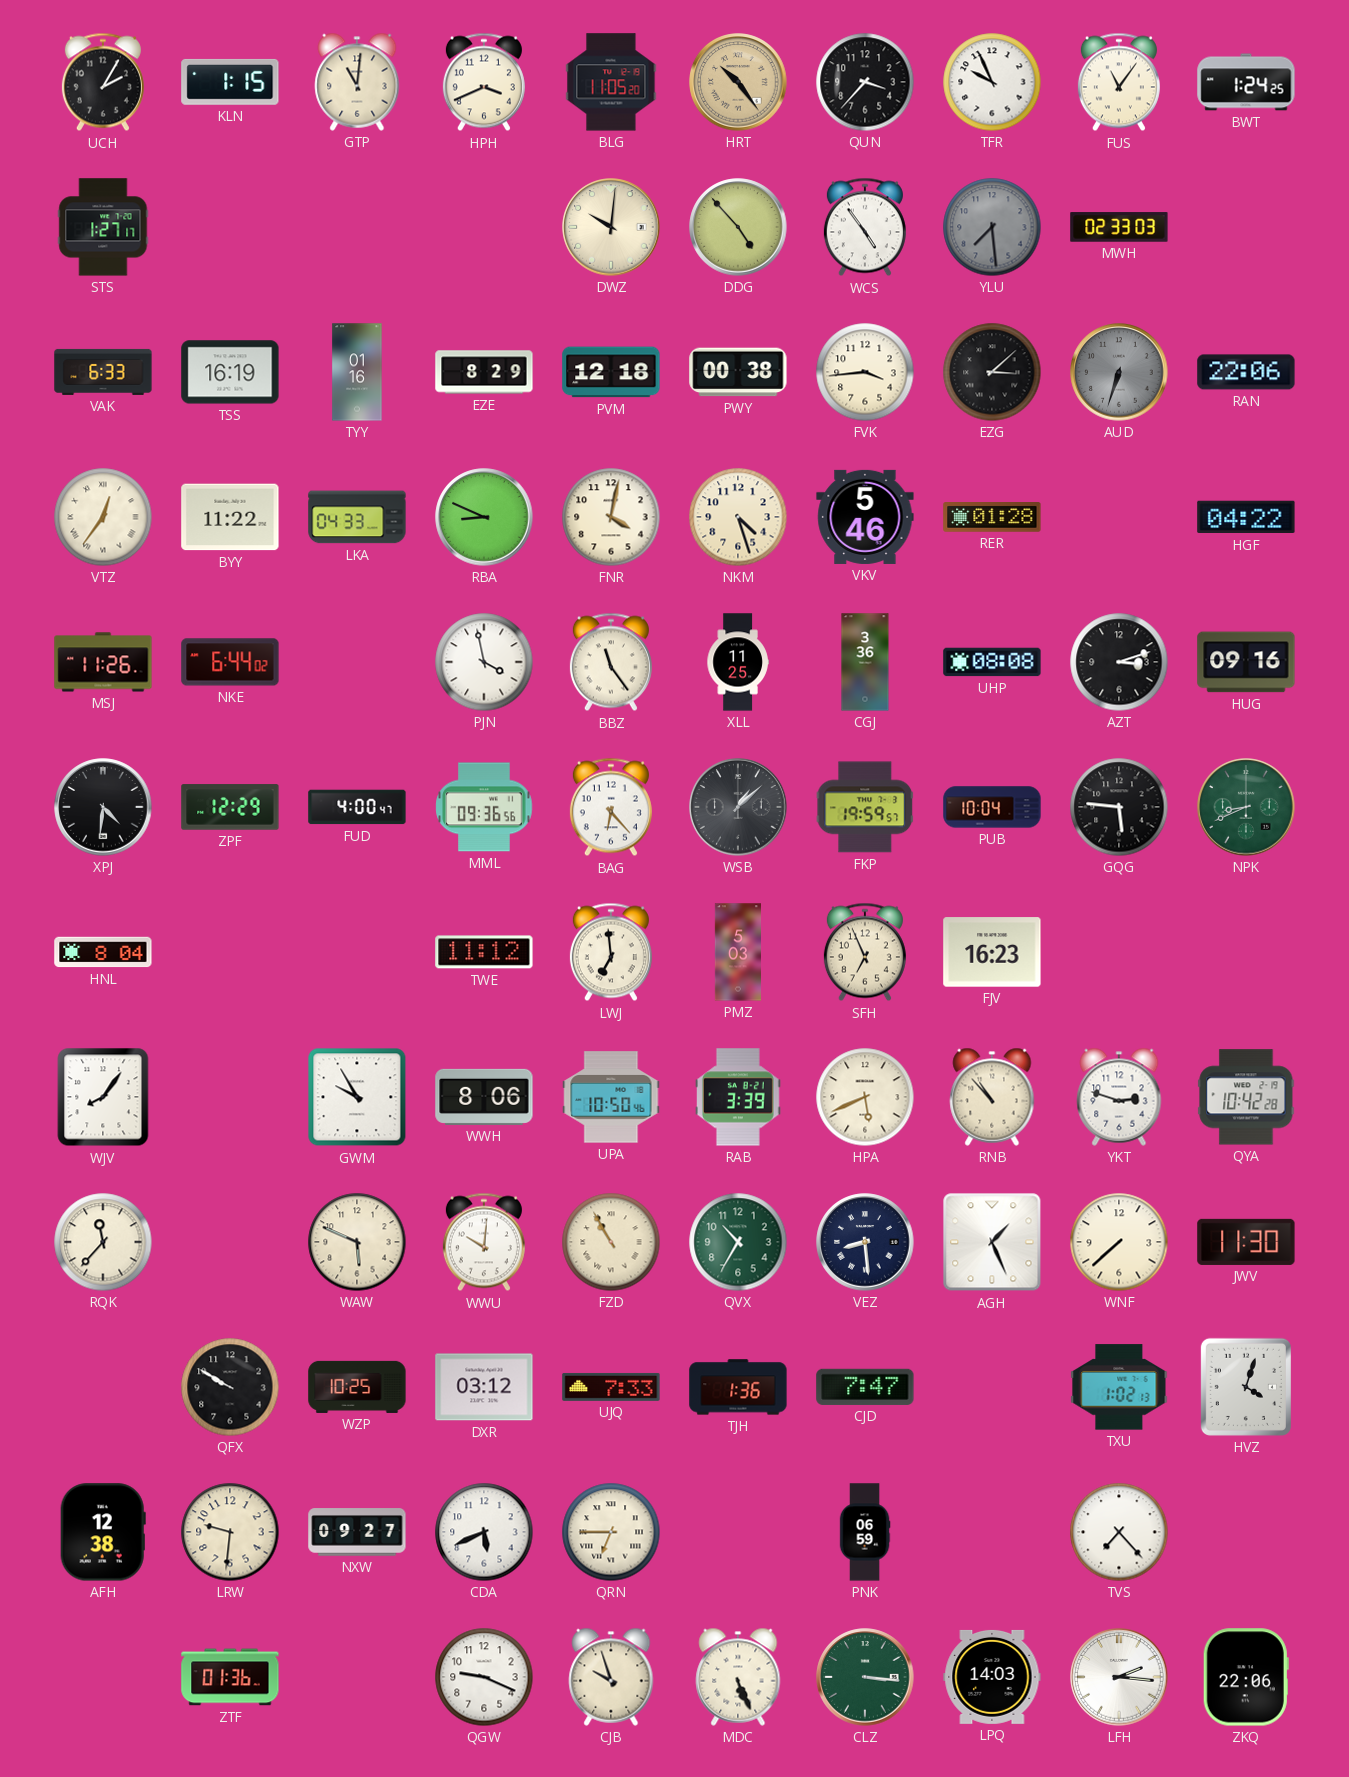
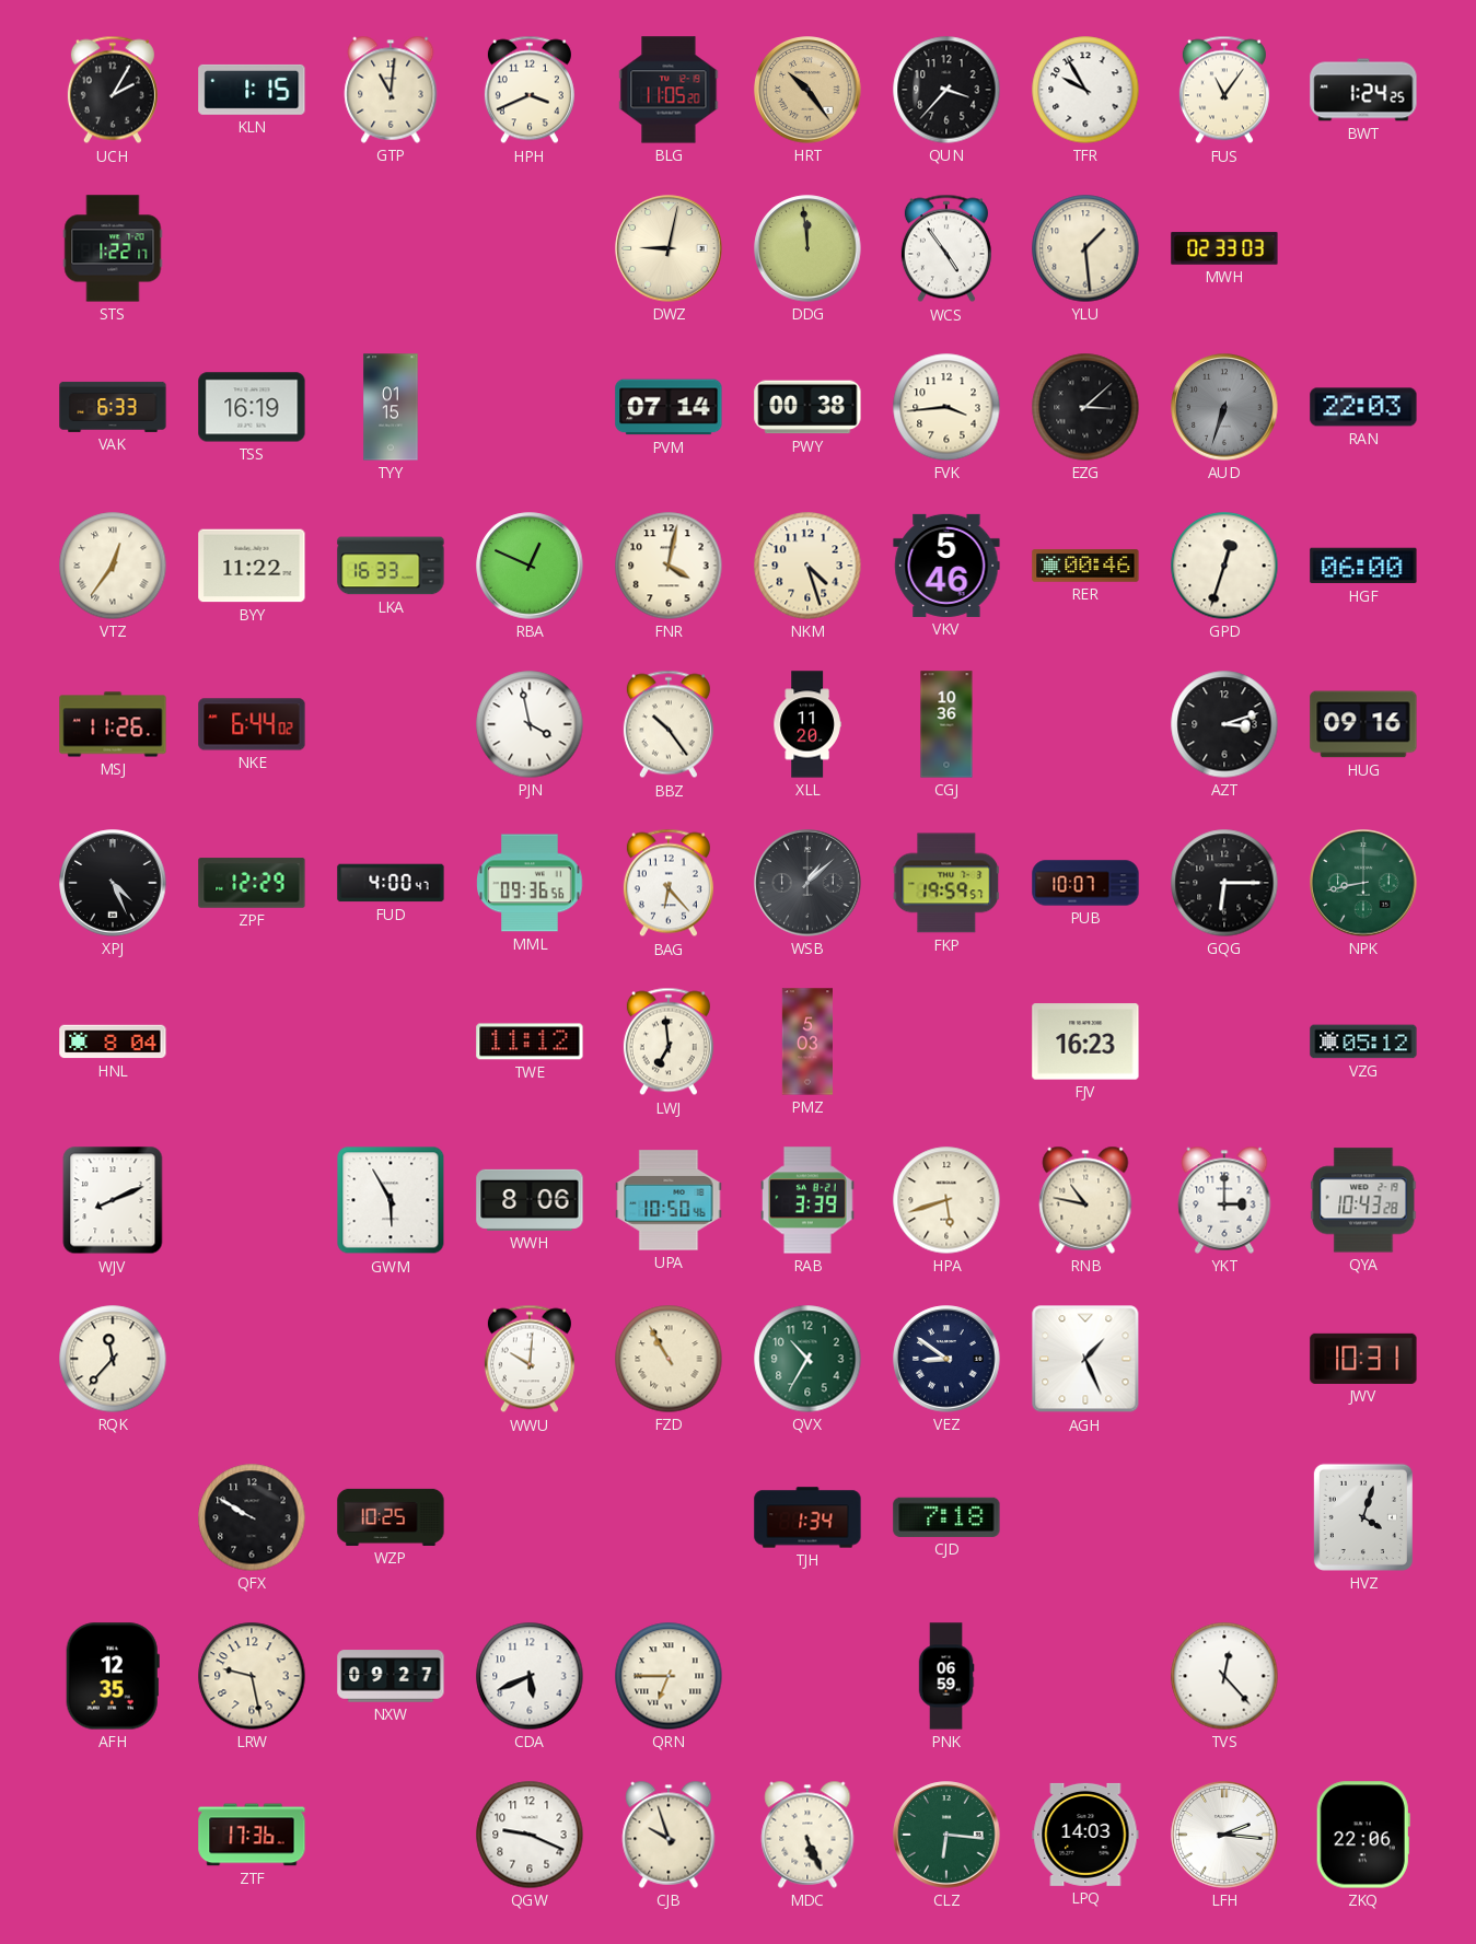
TFR: 9:56 -> 9:55 (1085, 90)
STS: 1:27 -> 1:22 (113, 248)
DWZ: 10:01 -> 9:02 (669, 248)
DDG: 4:53 -> 11:59 (807, 248)
YLU: 7:29 -> 1:29 (1085, 248)
YLU dial: grey -> cream (1085, 248)
TYY: 01:16 -> 01:15 (391, 407)
EZE: 8:29 -> none (484, 372)
PVM: 12:18 -> 07:14 (669, 407)
RAN: 22:06 -> 22:03 (1363, 407)
LKA: 04:33 -> 16:33 (391, 566)
RBA: 8:49 -> 12:49 (530, 566)
RER: 01:28 -> 00:46 (1085, 566)
GPD: none -> 12:33 (1224, 566)
HGF: 04:22 -> 06:00 (1363, 566)
BBZ: 11:24 -> 10:24 (669, 724)
XLL: 11:25 -> 11:20 (807, 724)
CGJ: 3:36 -> 10:36 (946, 724)
UHP: 08:08 -> none (992, 662)
XPJ: 4:31 -> 4:26 (113, 883)
PUB: 10:04 -> 10:07 (1085, 883)
GQG: 5:46 -> 6:15 (1224, 883)
NPK: 8:41 -> 8:43 (1363, 883)
SFH: 6:56 -> none (865, 952)
VZG: none -> 05:12 (1363, 1041)
WJV: 8:06 -> 8:11 (113, 1200)
GWM: 9:55 -> 5:55 (391, 1200)
HPA: 5:41 -> 5:42 (946, 1200)
RNB: 10:53 -> 10:47 (1085, 1200)
YKT: 2:48 -> 3:00 (1224, 1200)
QYA: 10:42 -> 10:43 (1363, 1200)
WAW: 5:49 -> none (357, 1242)
VEZ: 8:29 -> 8:51 (946, 1359)
WNF: 7:38 -> none (1119, 1242)
JWV: 11:30 -> 10:31 (1363, 1359)
DXR: 03:12 -> none (484, 1387)
UJQ: 7:33 -> none (611, 1387)
TJH: 1:36 -> 1:34 (807, 1517)
CJD: 7:47 -> 7:18 (946, 1517)
TXU: 1:02 -> none (1119, 1387)
AFH: 12:38 -> 12:35 (113, 1676)
LRW: 9:31 -> 9:28 (252, 1676)
TVS: 7:23 -> 12:23 (1224, 1676)
ZTF: 01:36 -> 17:36 (252, 1835)
CLZ: 3:16 -> 6:16 (946, 1835)
